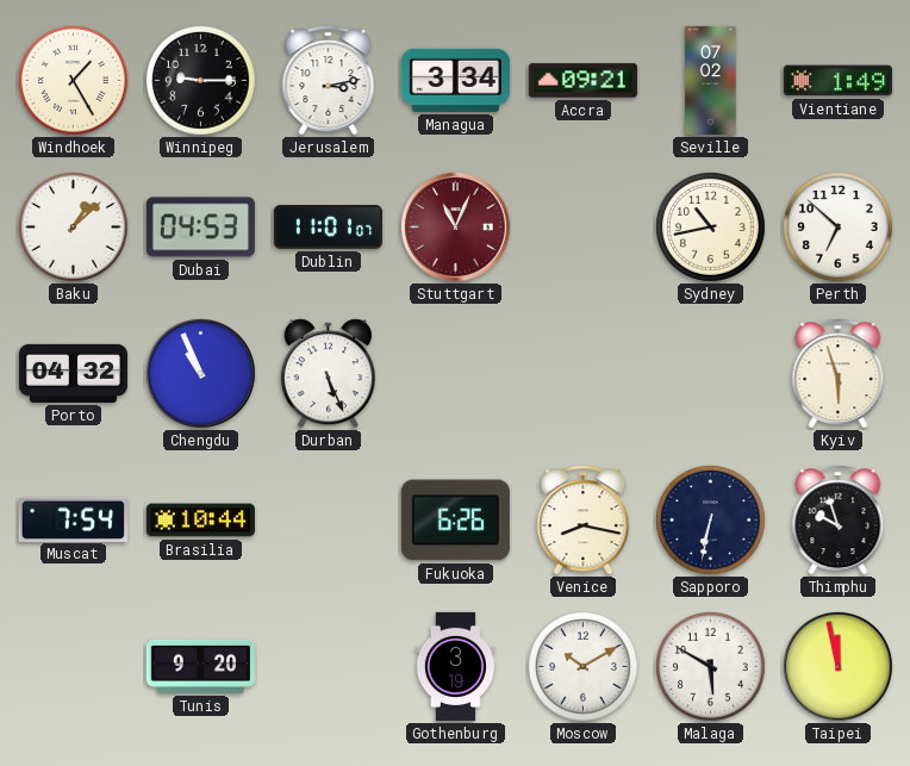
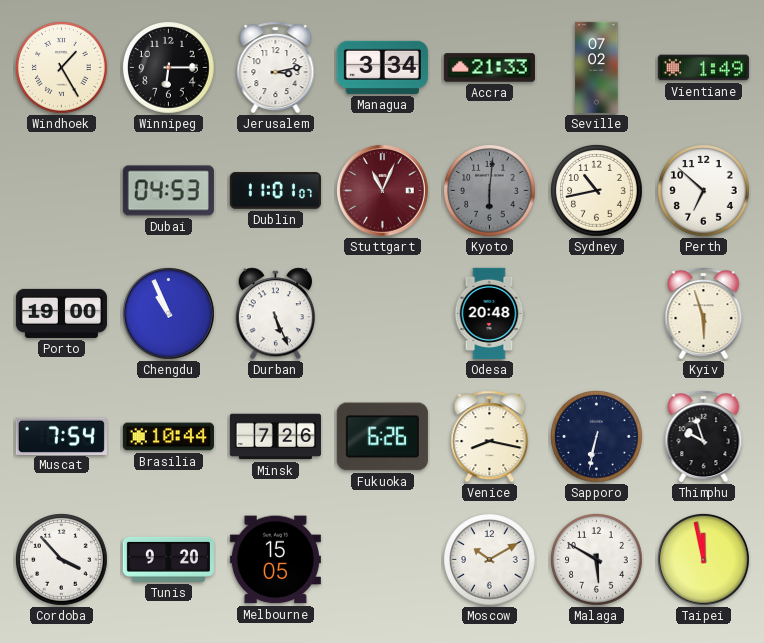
Winnipeg: 9:15 -> 6:15 (169, 68)
Accra: 09:21 -> 21:33 (489, 68)
Baku: 1:08 -> none (74, 228)
Kyoto: none -> 6:01 (490, 191)
Porto: 04:32 -> 19:00 (61, 313)
Odesa: none -> 20:48 (489, 313)
Minsk: none -> 7:26 (275, 437)
Cordoba: none -> 3:53 (62, 560)
Melbourne: none -> 15:05 (275, 560)
Gothenburg: 3:19 -> none (455, 666)
